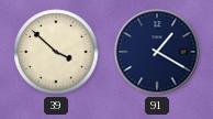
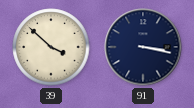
91: 1:20 -> 3:17 (143, 47)
